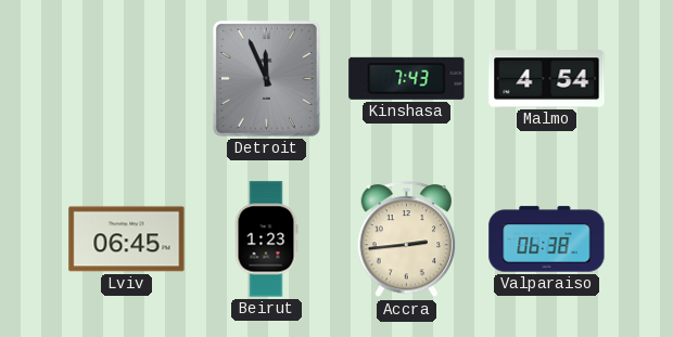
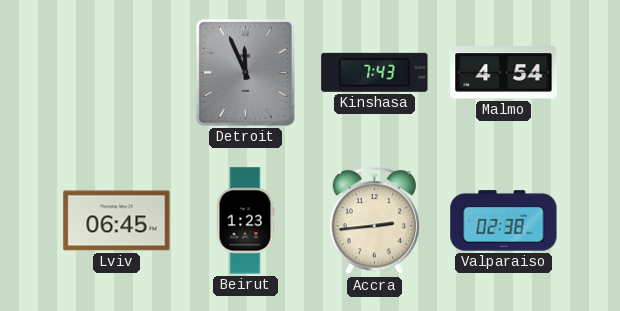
Valparaiso: 06:38 -> 02:38 (504, 221)
